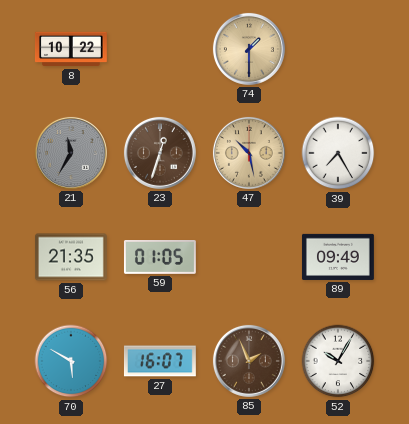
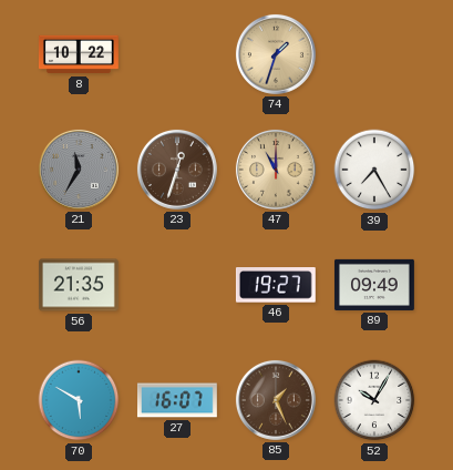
74: 1:30 -> 1:33 (276, 54)
47: 10:28 -> 11:00 (276, 170)
59: 01:05 -> none (160, 258)
46: none -> 19:27 (276, 285)
85: 1:56 -> 1:26 (276, 400)
